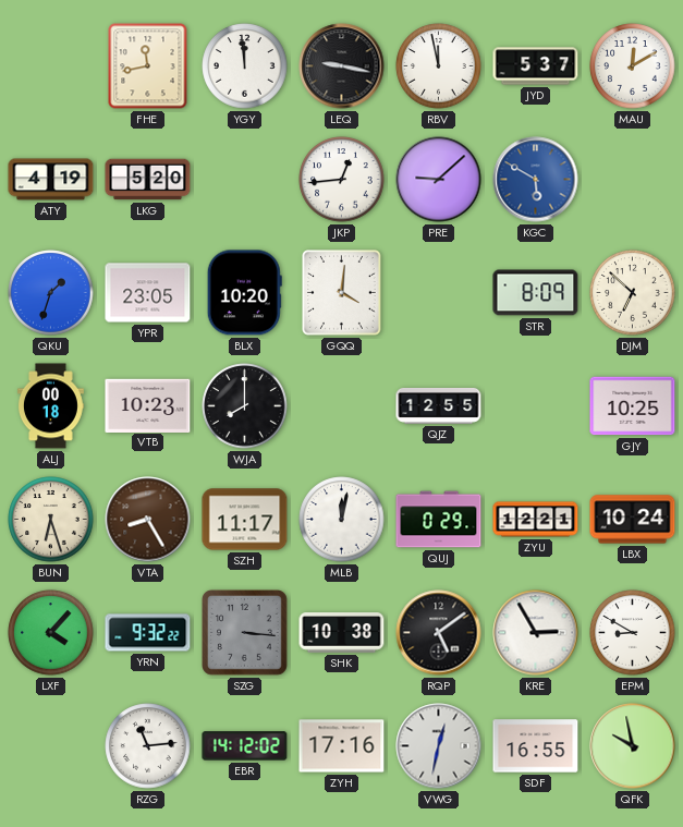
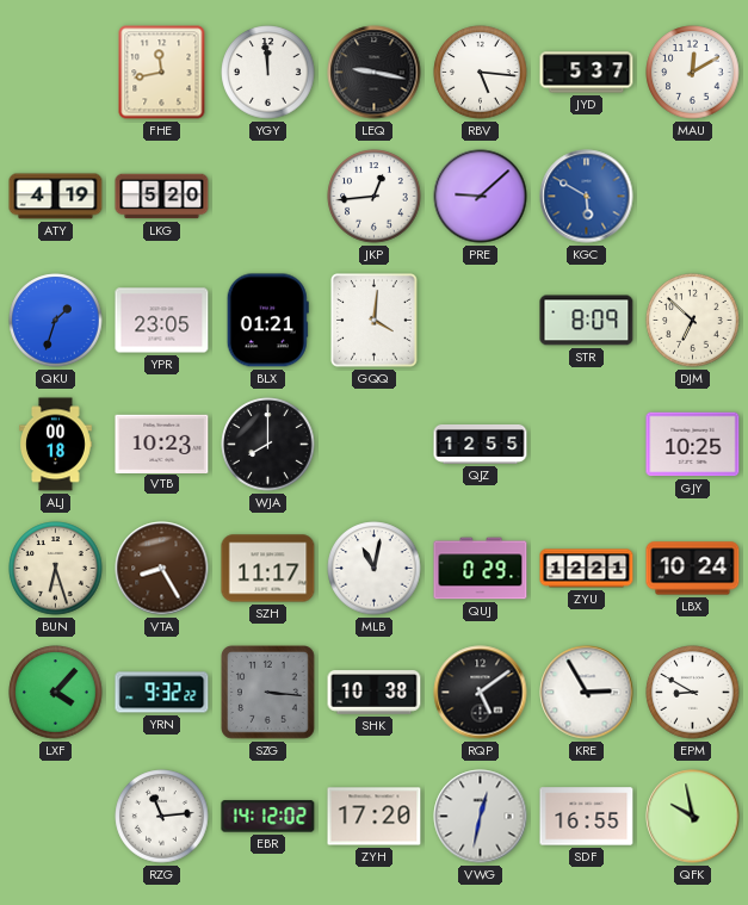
RBV: 11:58 -> 5:16 (481, 73)
BLX: 10:20 -> 01:21 (267, 321)
MLB: 12:02 -> 11:02 (375, 569)
ZYH: 17:16 -> 17:20 (375, 817)
